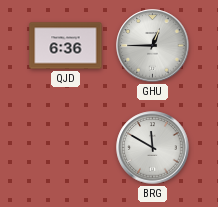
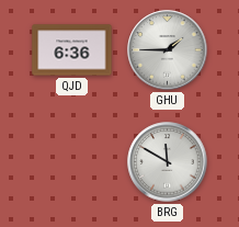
GHU: 12:45 -> 1:45 (168, 50)
